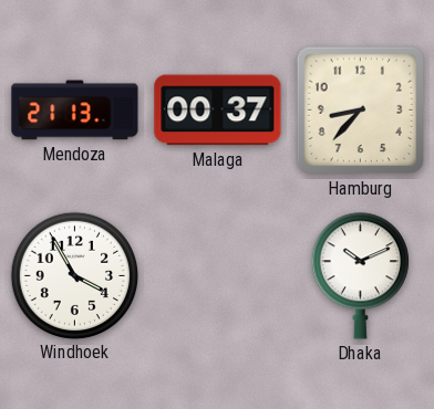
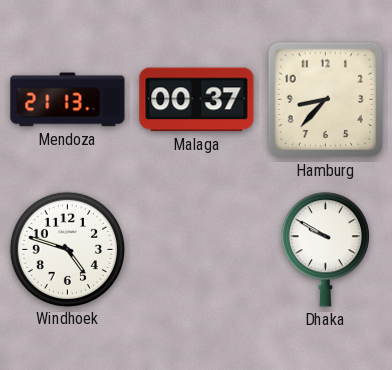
Windhoek: 3:55 -> 4:48 (67, 249)
Dhaka: 10:11 -> 9:50 (325, 250)
